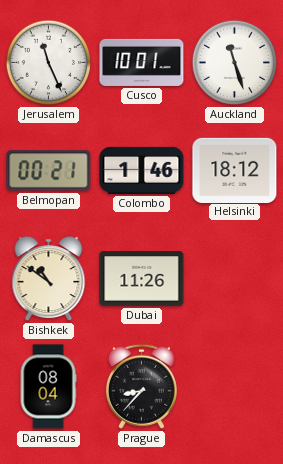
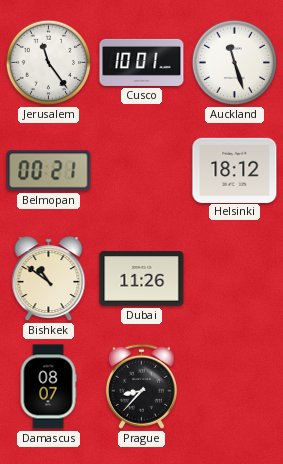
Jerusalem: 11:26 -> 11:24 (49, 63)
Colombo: 1:46 -> none (142, 170)
Damascus: 08:04 -> 08:07 (48, 387)
